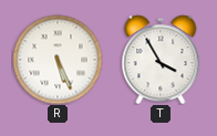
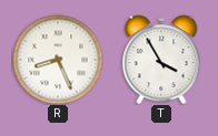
R: 5:26 -> 8:26 (58, 60)
